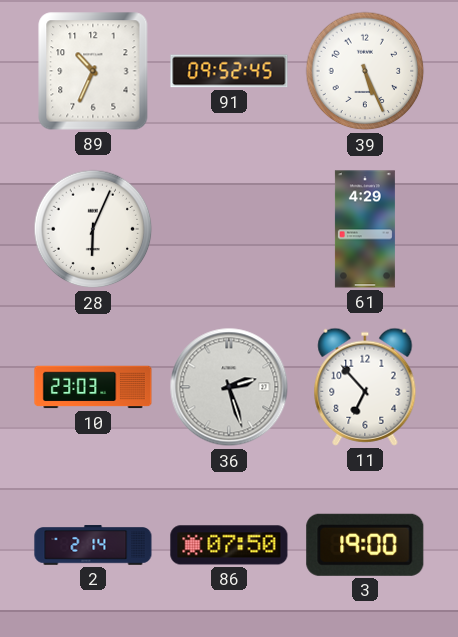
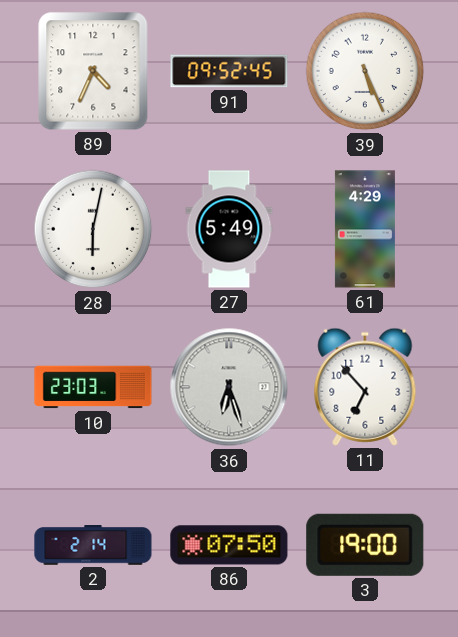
89: 10:34 -> 4:34 (93, 71)
28: 6:04 -> 6:02 (93, 229)
27: none -> 5:49 (229, 229)
36: 2:27 -> 6:27 (229, 387)
